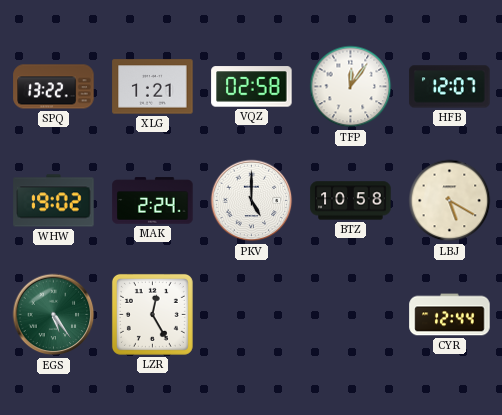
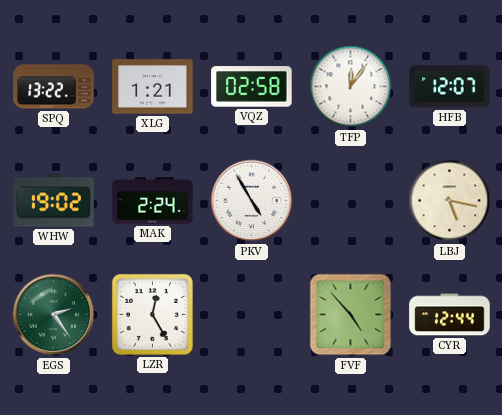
PKV: 5:00 -> 4:55 (252, 201)
BTZ: 10:58 -> none (351, 201)
LBJ: 5:20 -> 5:17 (450, 201)
EGS: 5:24 -> 2:24 (54, 315)
FVF: none -> 4:53 (351, 315)
